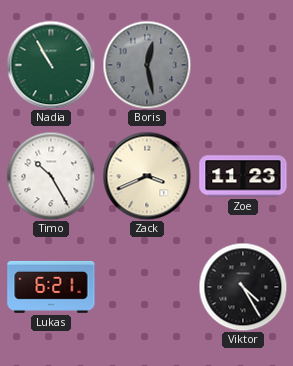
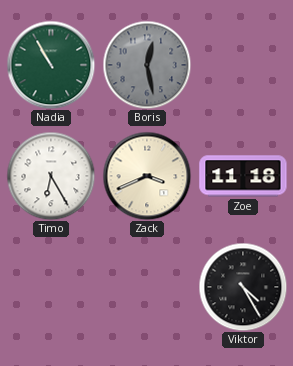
Timo: 10:25 -> 6:25 (51, 176)
Zoe: 11:23 -> 11:18 (243, 176)
Lukas: 6:21 -> none (51, 287)
